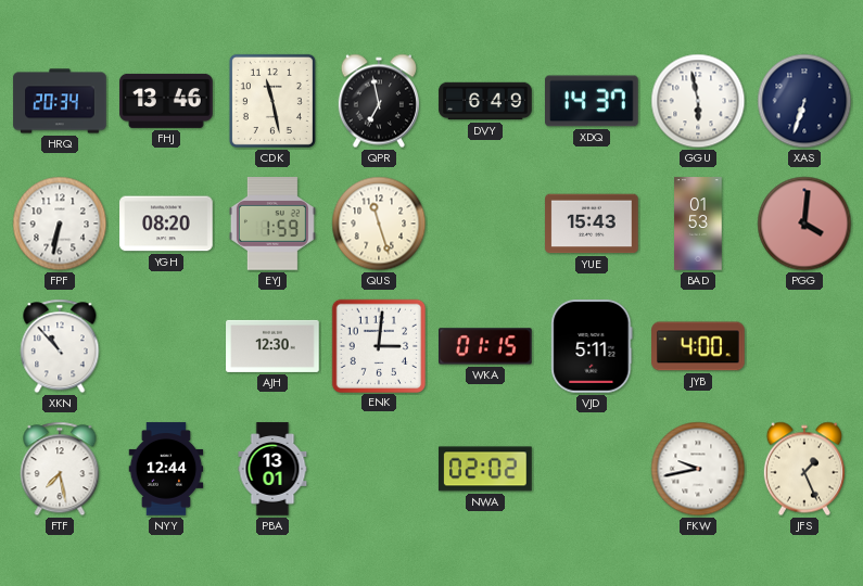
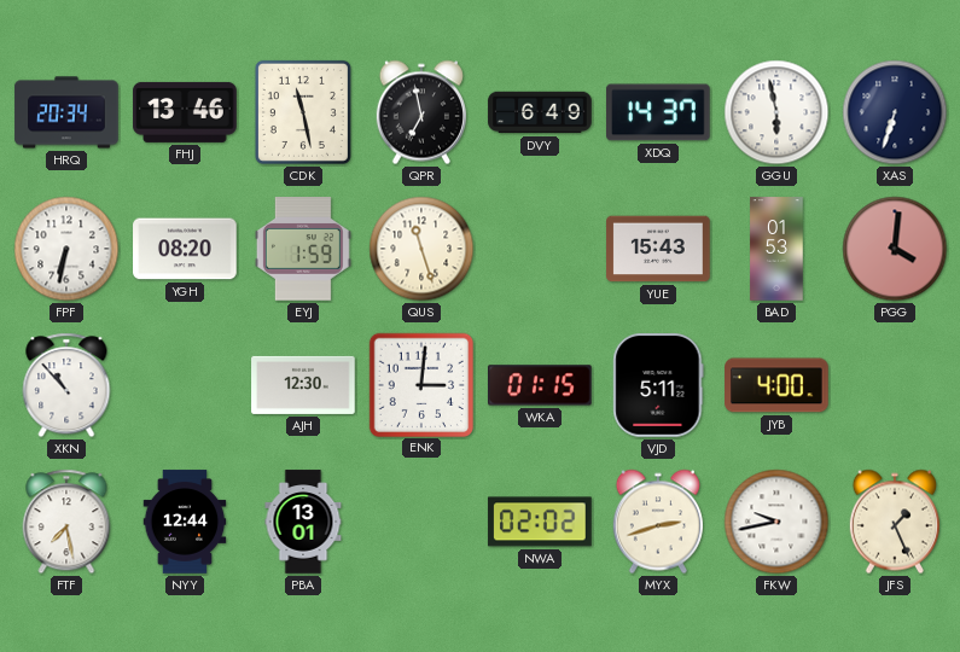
MYX: none -> 2:42 (658, 522)
